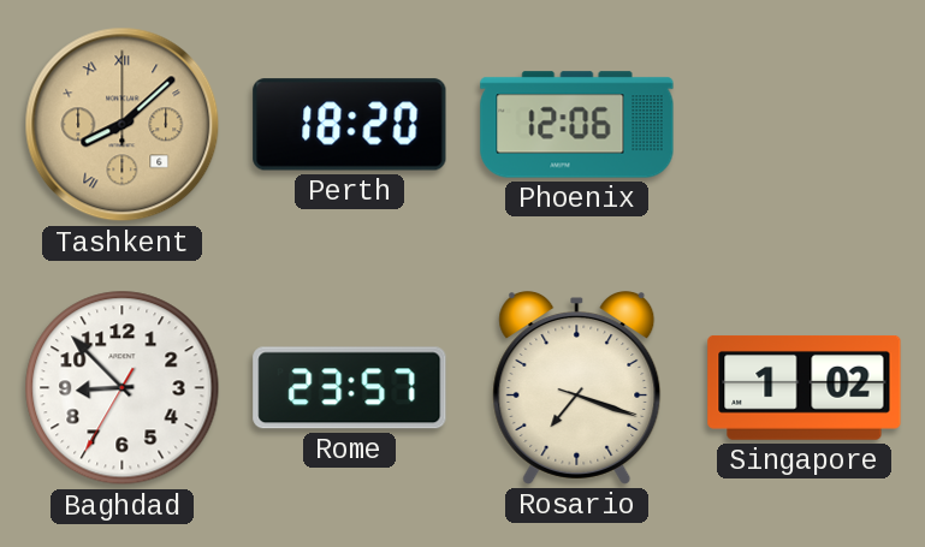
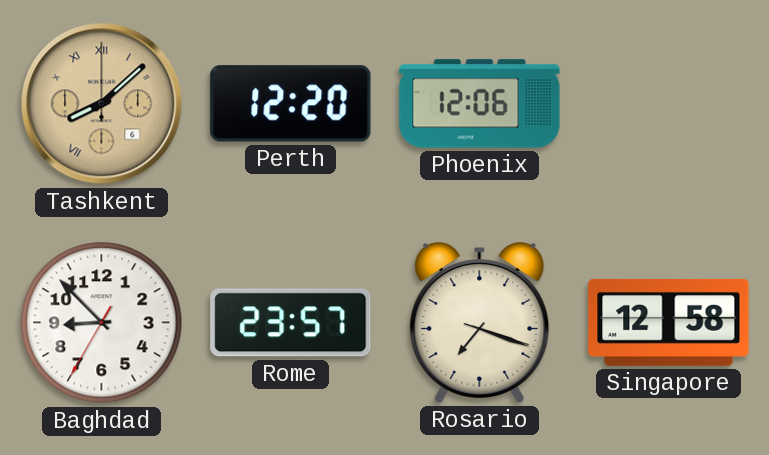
Perth: 18:20 -> 12:20 (291, 104)
Singapore: 1:02 -> 12:58 (669, 322)
